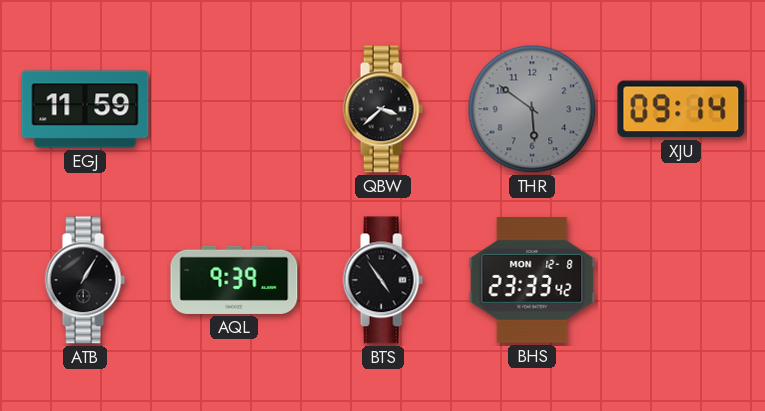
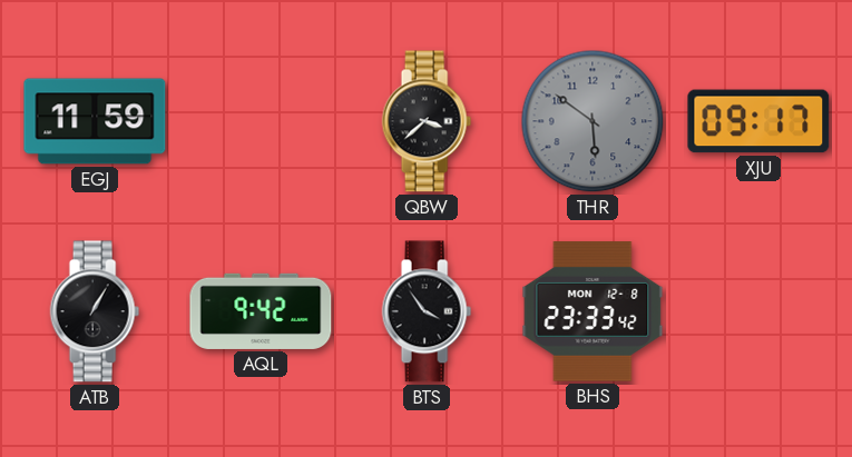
XJU: 09:14 -> 09:17 (758, 121)
AQL: 9:39 -> 9:42 (261, 311)
BTS: 4:54 -> 3:54 (427, 311)
